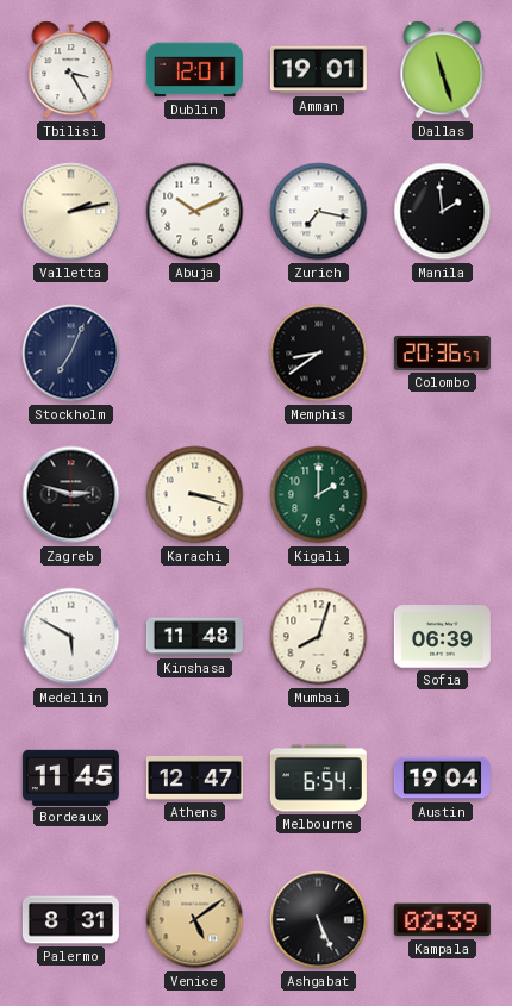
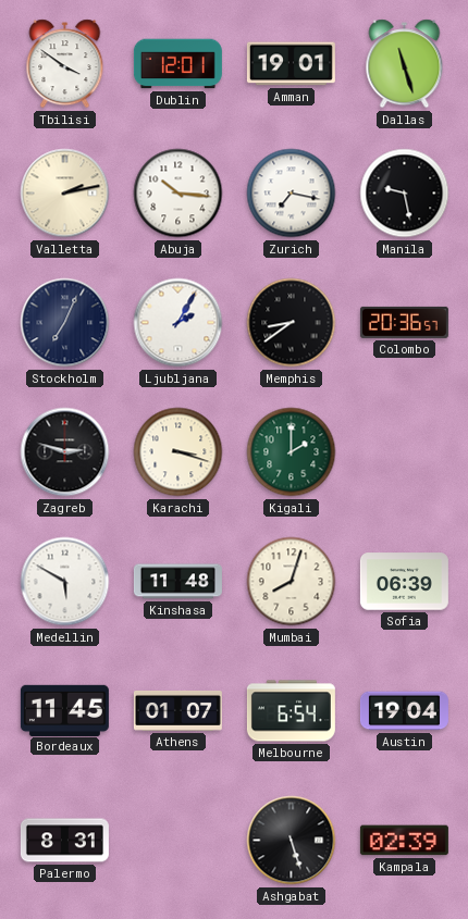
Tbilisi: 3:25 -> 3:51 (65, 64)
Abuja: 10:11 -> 10:16 (178, 194)
Manila: 1:59 -> 9:28 (405, 194)
Ljubljana: none -> 2:05 (178, 323)
Athens: 12:47 -> 01:07 (177, 710)
Venice: 5:09 -> none (195, 920)
Ashgabat: 5:26 -> 5:27 (292, 841)
